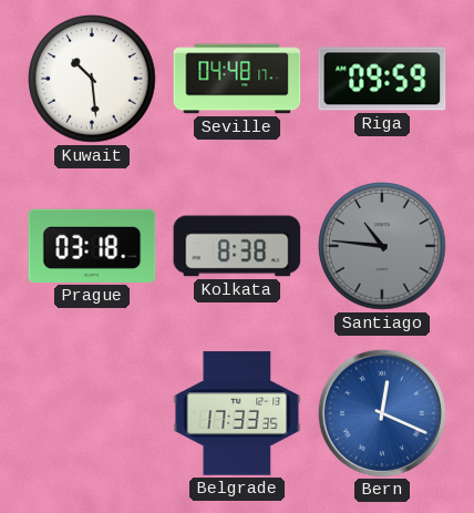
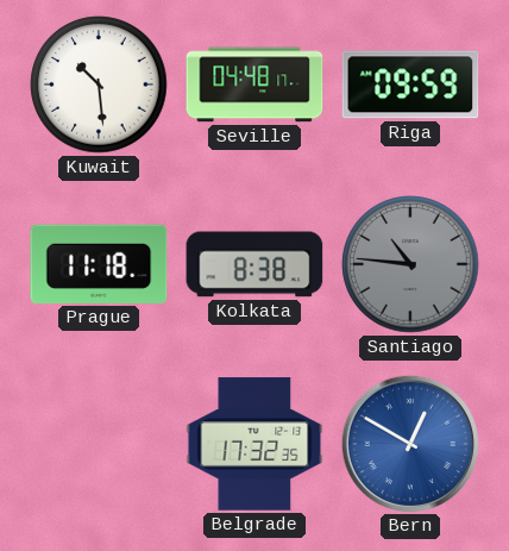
Prague: 03:18 -> 11:18 (99, 264)
Belgrade: 17:33 -> 17:32 (254, 444)
Bern: 12:19 -> 12:50 (409, 443)
